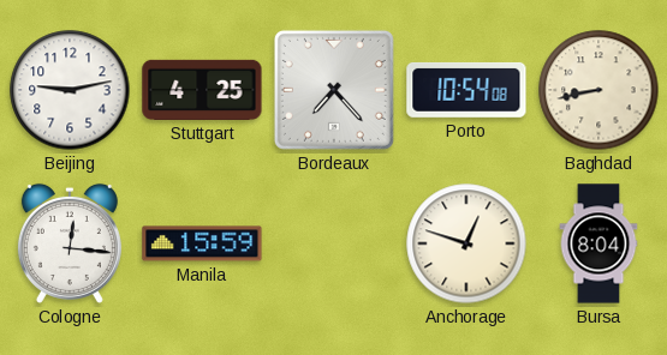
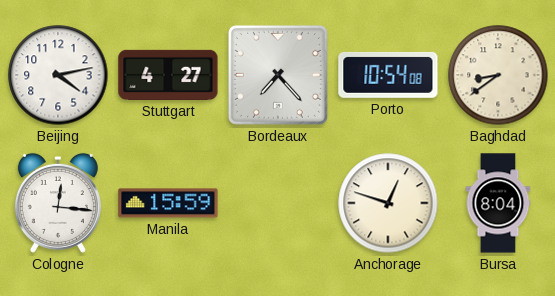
Beijing: 9:13 -> 4:13 (58, 75)
Stuttgart: 4:25 -> 4:27 (168, 75)
Baghdad: 8:43 -> 8:39 (498, 75)
